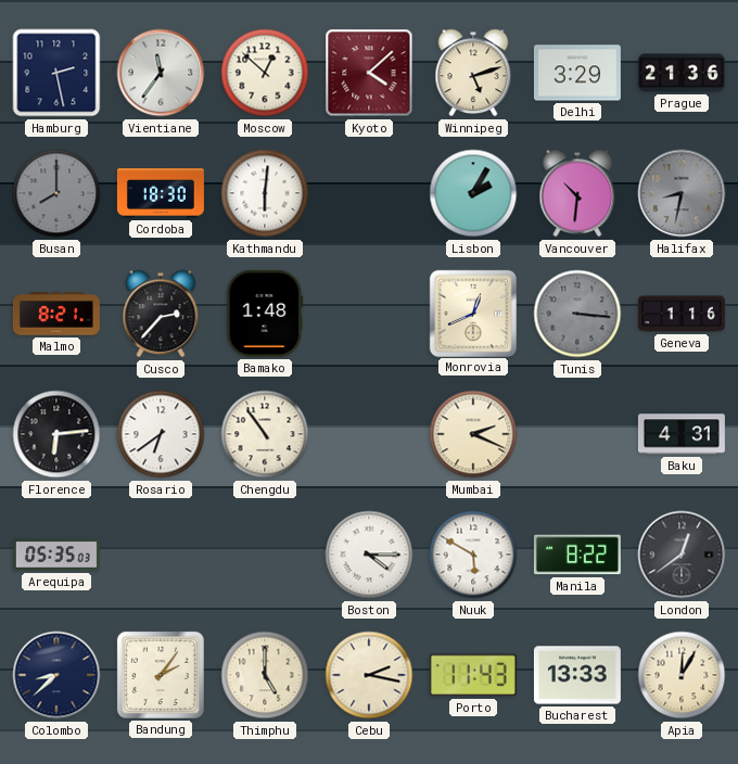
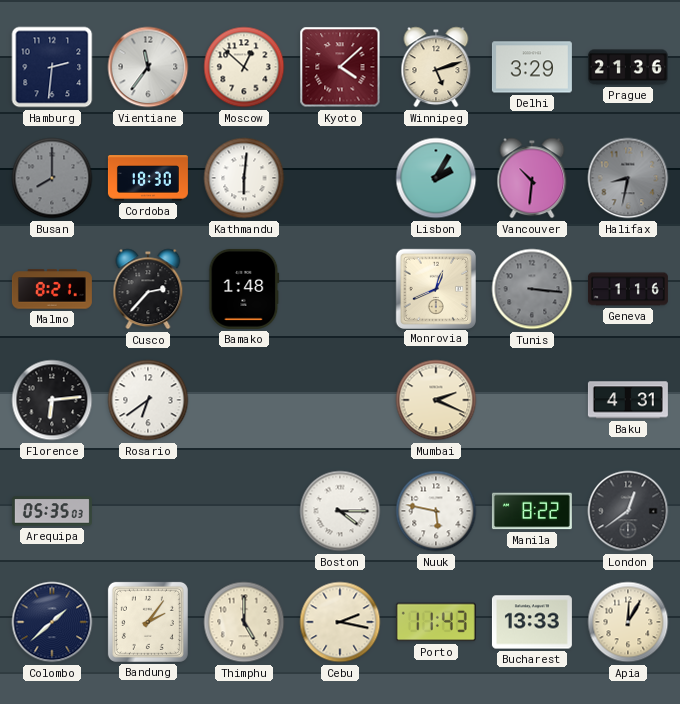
Hamburg: 2:28 -> 2:31 (52, 67)
Chengdu: 10:54 -> none (265, 434)
Nuuk: 5:50 -> 5:47 (436, 511)
Colombo: 8:38 -> 1:38 (52, 622)
